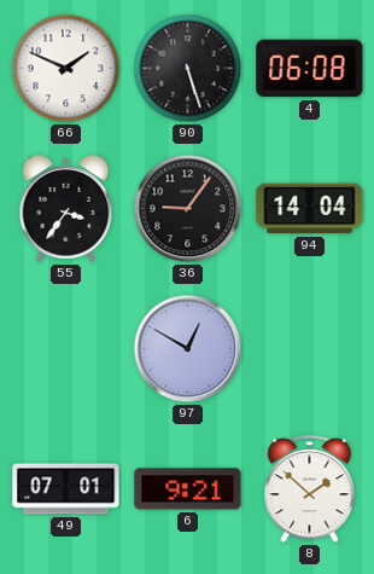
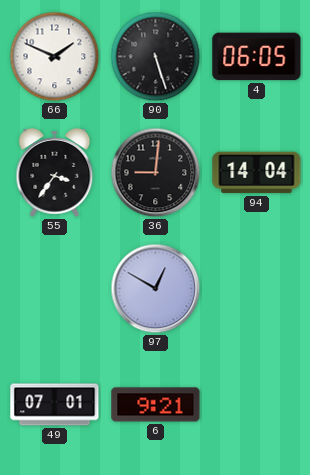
4: 06:08 -> 06:05 (257, 57)
36: 9:06 -> 9:01 (156, 173)
8: 1:52 -> none (310, 489)
